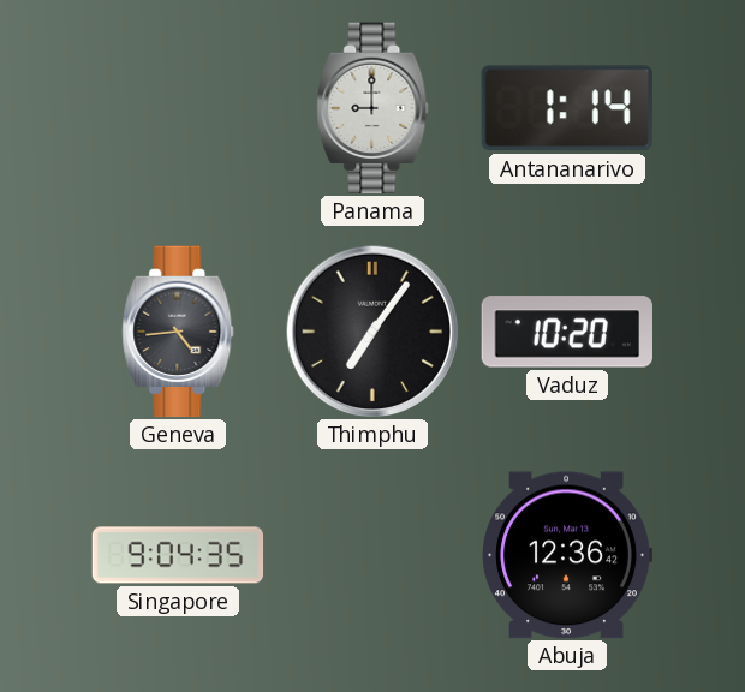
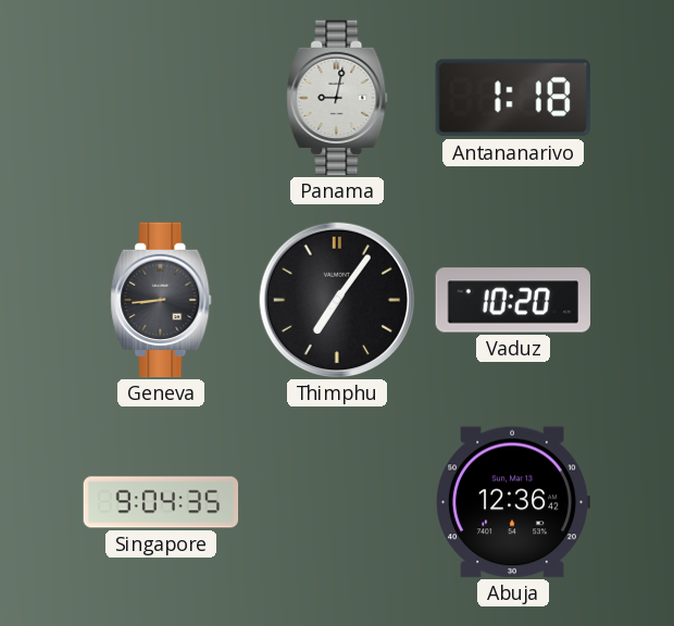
Panama: 9:00 -> 9:02 (337, 98)
Antananarivo: 1:14 -> 1:18 (513, 98)
Geneva: 4:44 -> 8:44 (161, 300)
